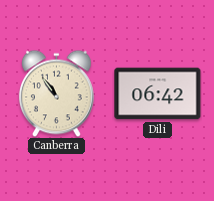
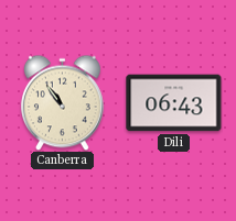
Dili: 06:42 -> 06:43 (174, 103)
